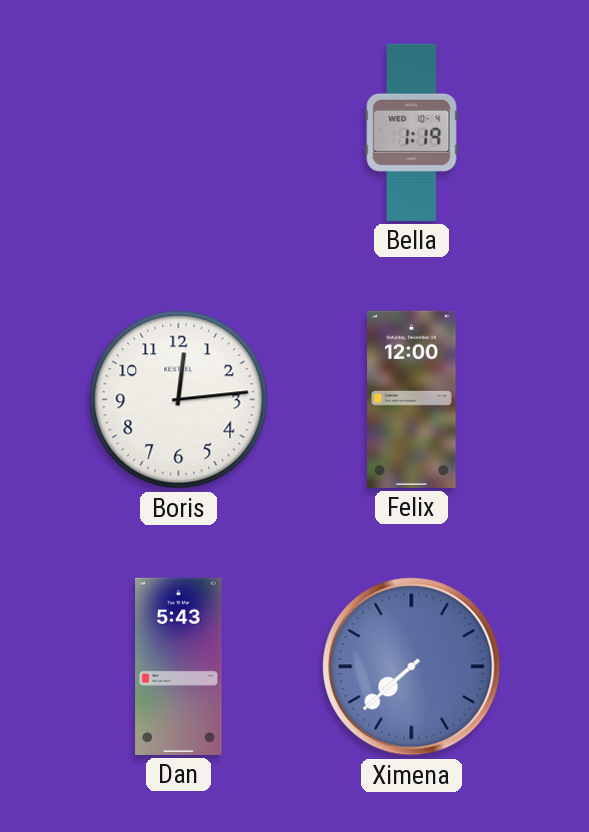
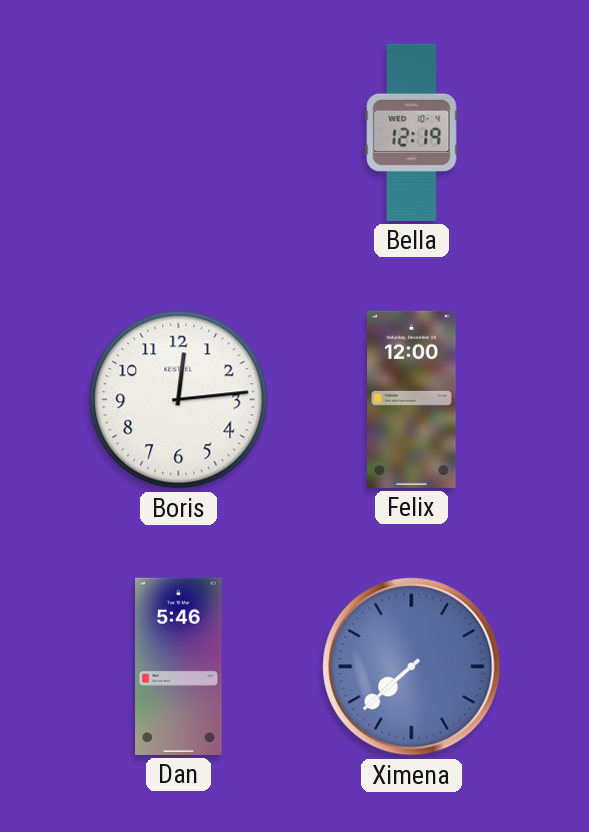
Bella: 1:19 -> 12:19 (412, 132)
Dan: 5:43 -> 5:46 (179, 666)
